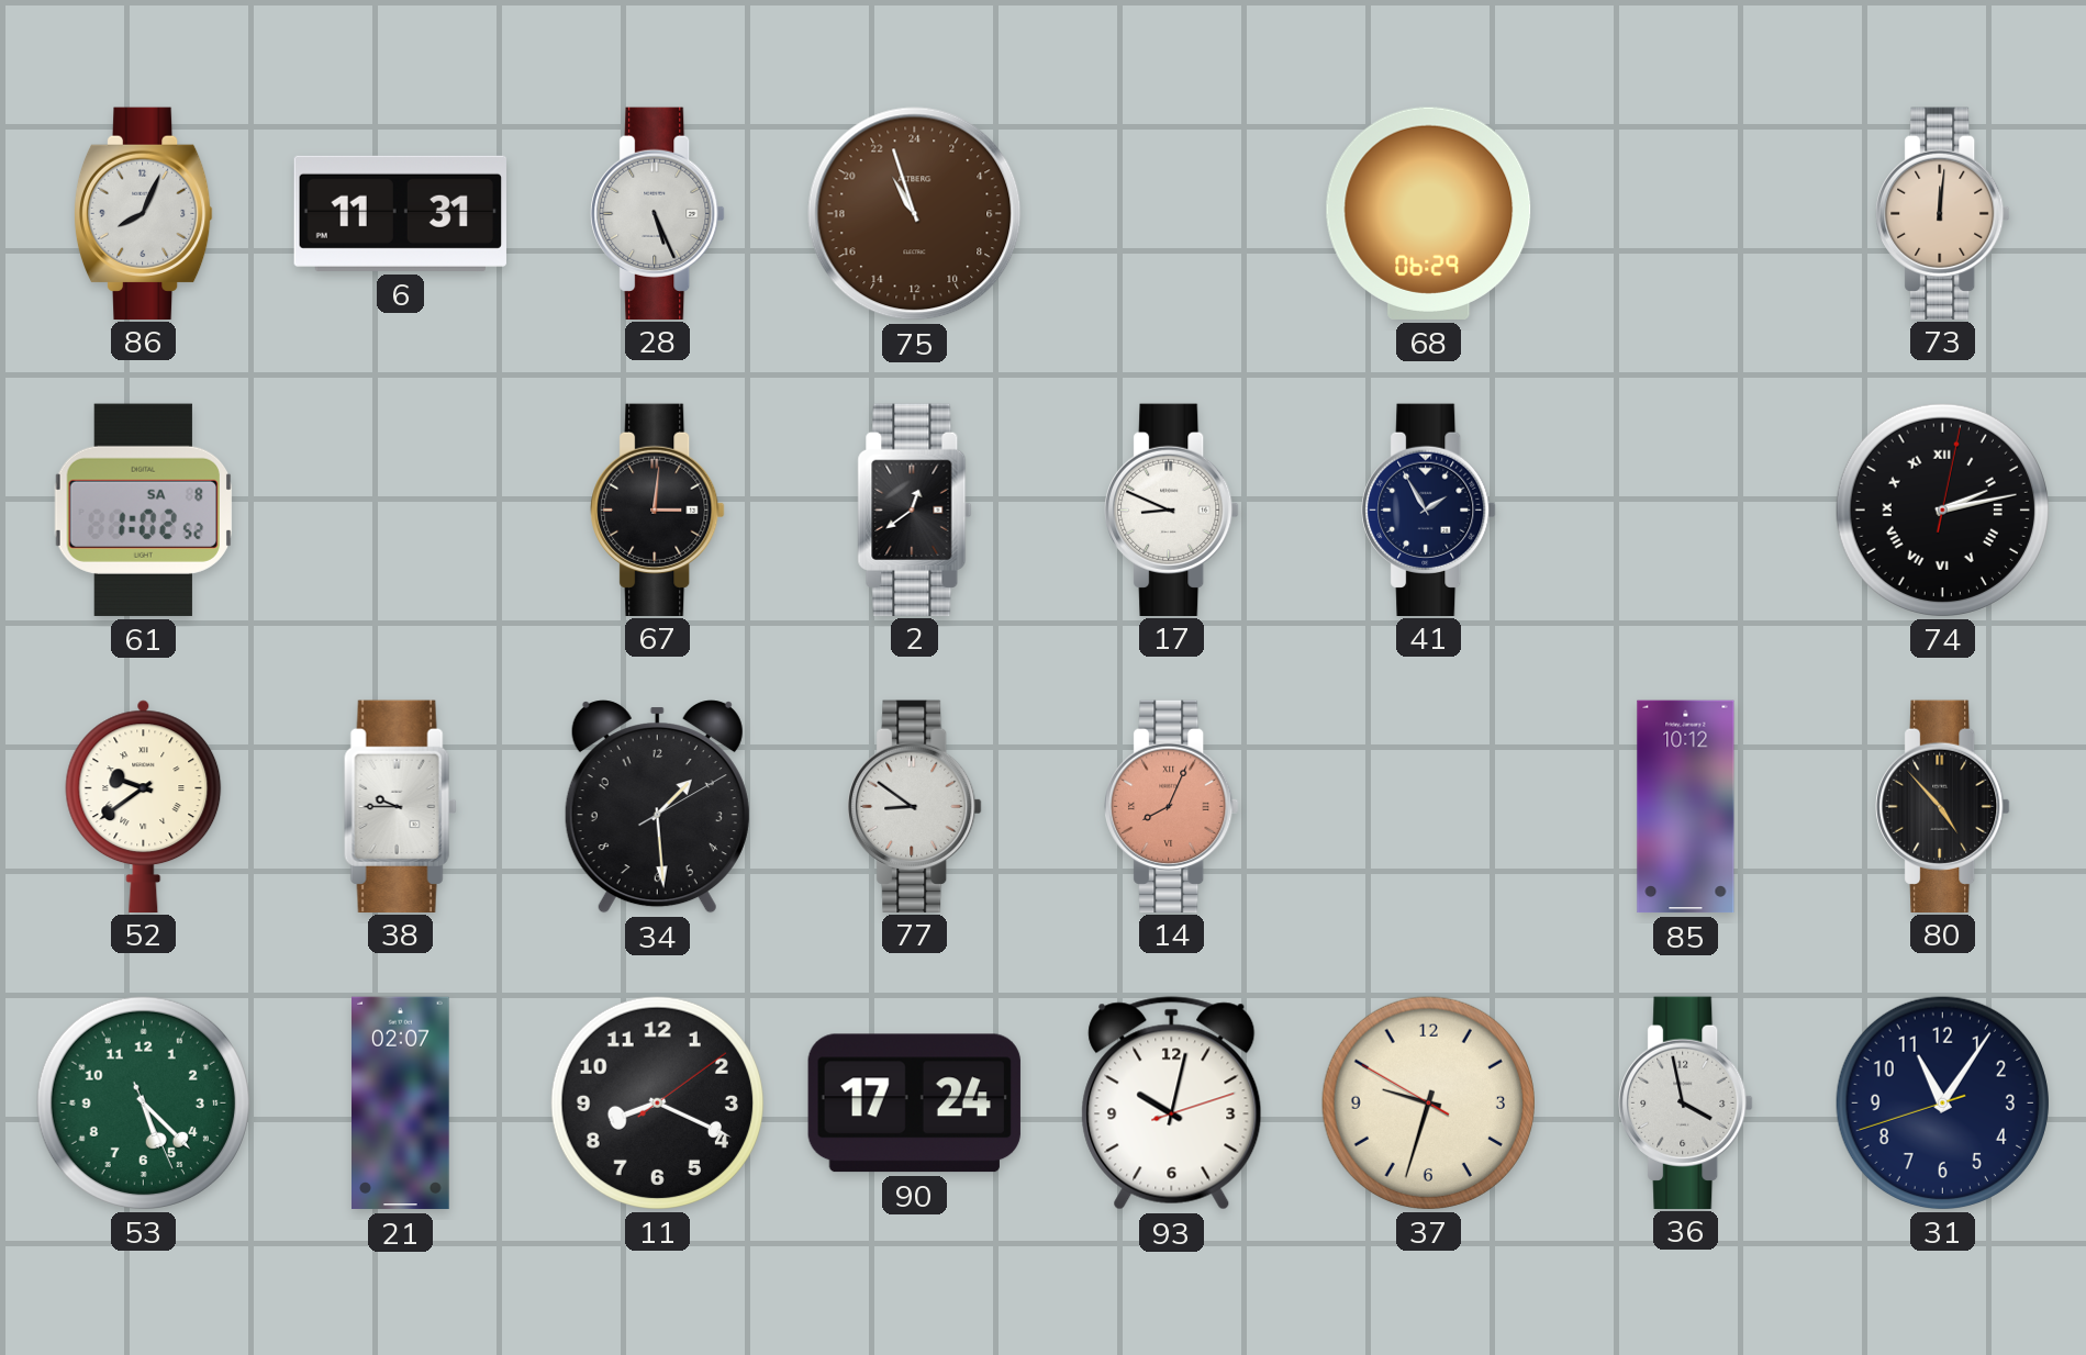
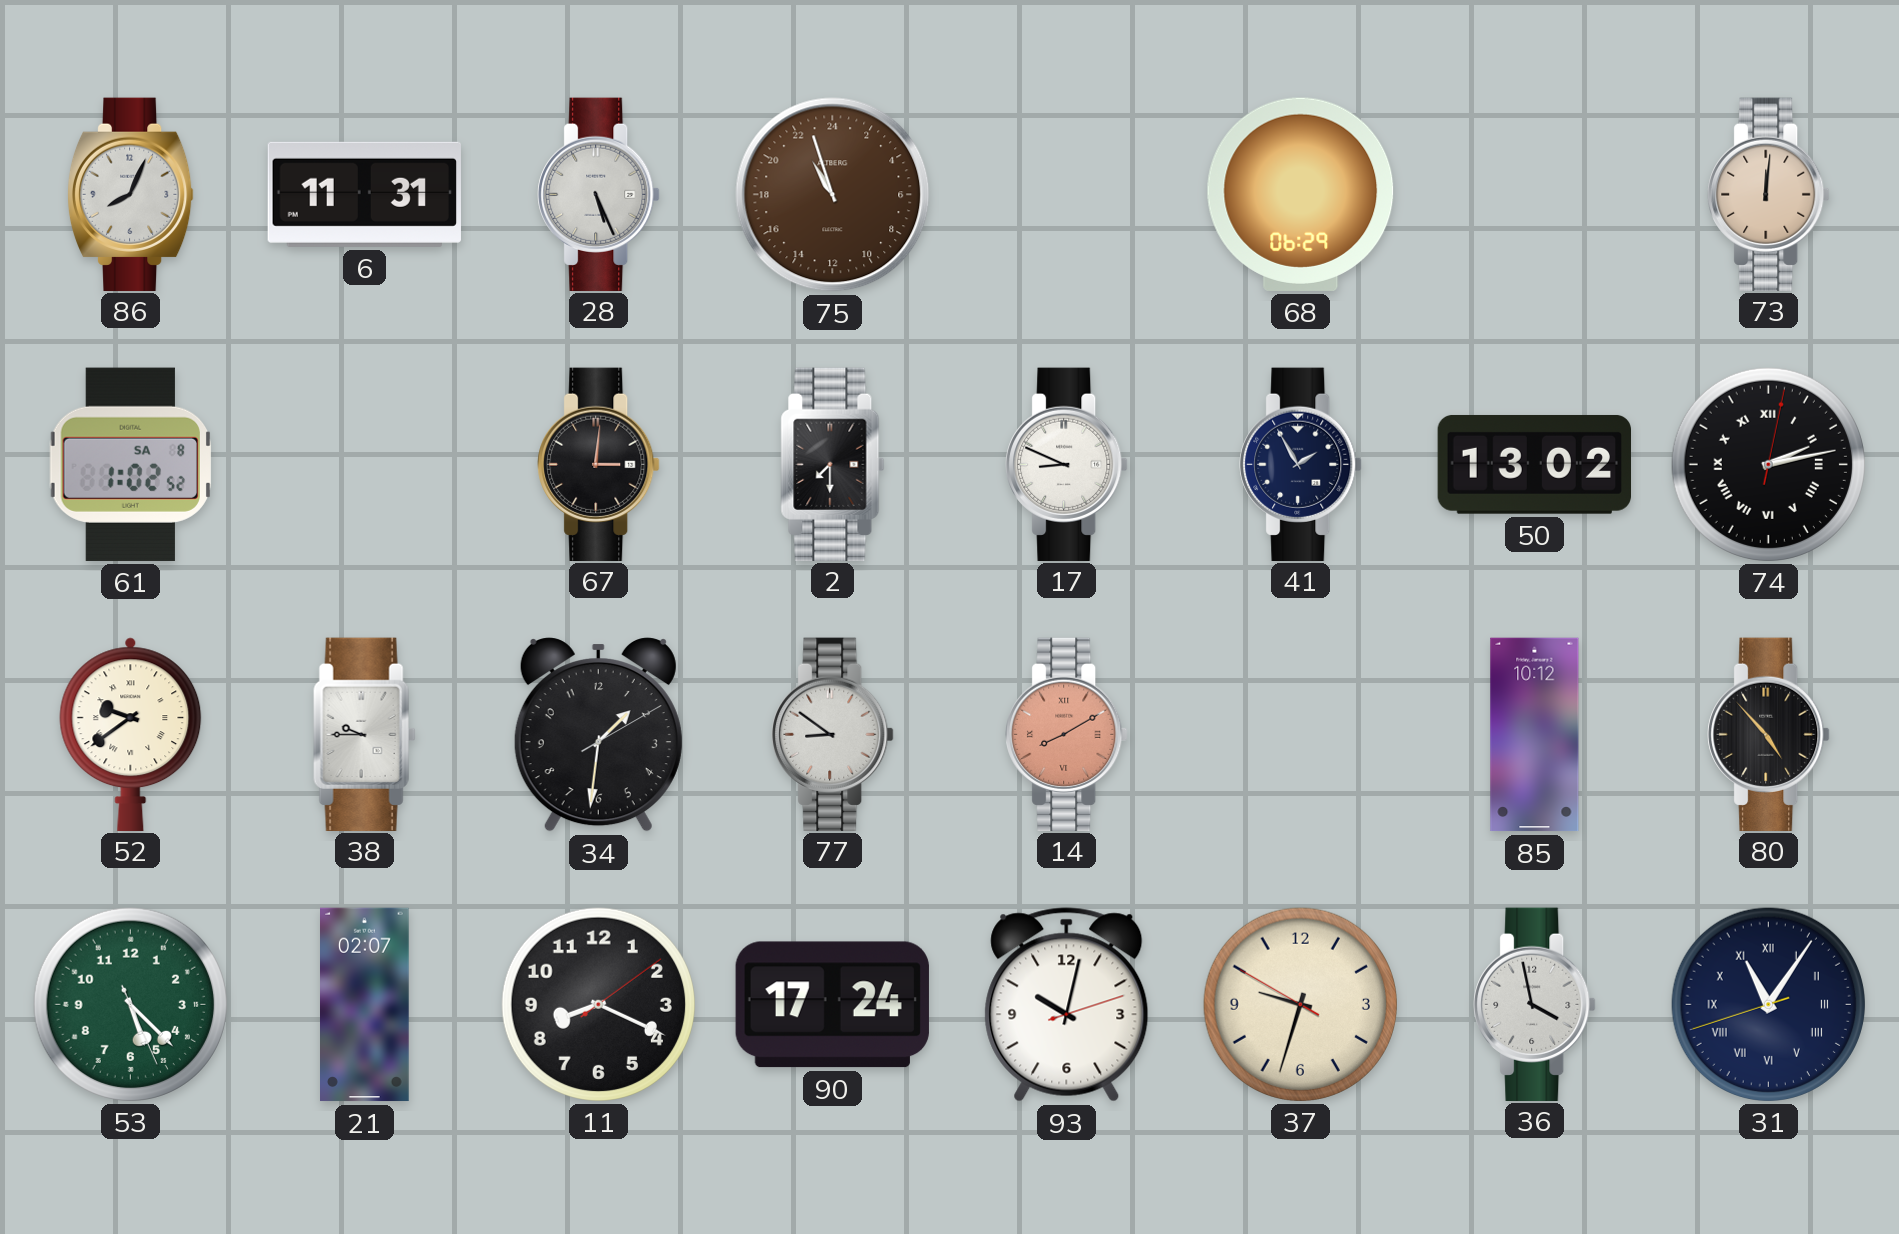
2: 12:39 -> 7:30 (833, 464)
50: none -> 13:02 (1534, 464)
34: 1:29 -> 1:31 (598, 735)
14: 8:04 -> 8:10 (1067, 734)
31 numerals: Arabic -> Roman (1768, 1004)
